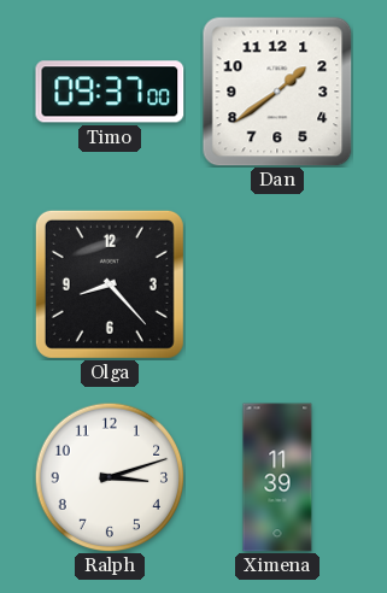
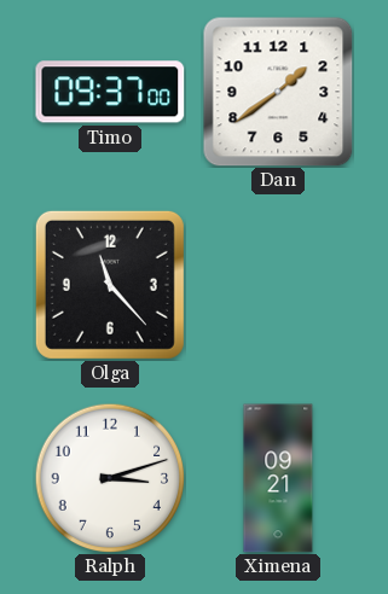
Olga: 8:23 -> 11:23 (110, 285)
Ximena: 11:39 -> 09:21 (278, 478)
